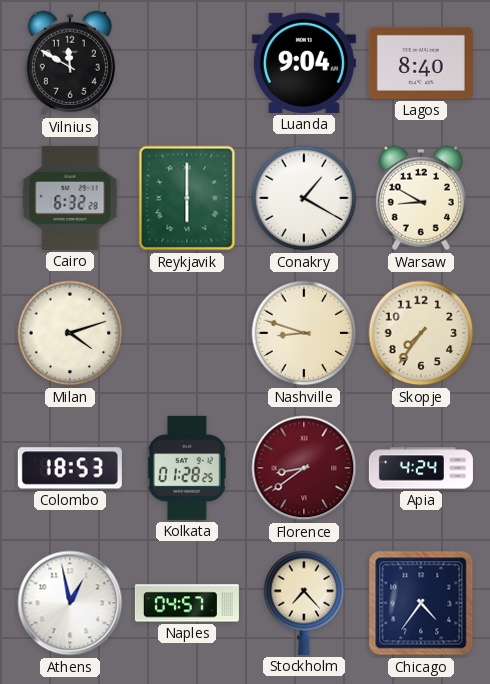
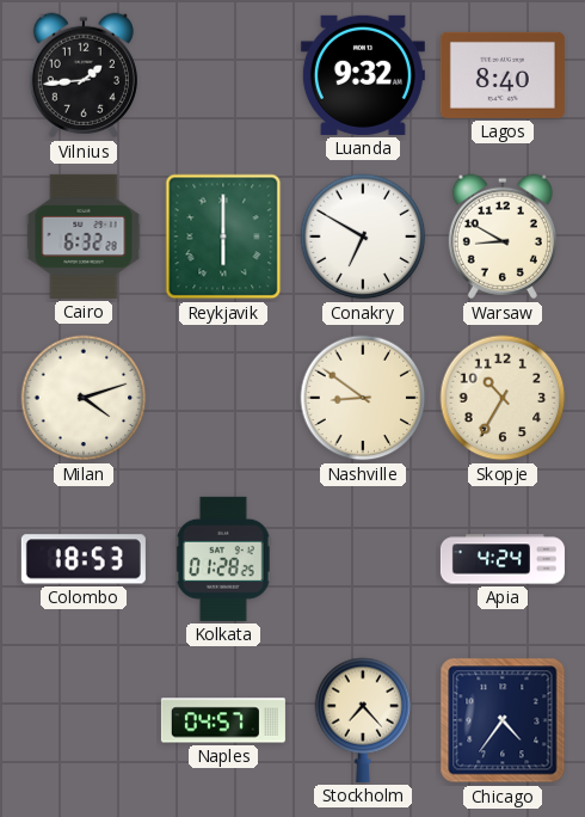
Vilnius: 11:50 -> 1:44 (84, 75)
Luanda: 9:04 -> 9:32 (363, 75)
Conakry: 1:20 -> 6:50 (363, 236)
Nashville: 8:48 -> 8:51 (363, 398)
Skopje: 7:36 -> 10:35 (503, 398)
Florence: 8:39 -> none (304, 468)
Athens: 12:58 -> none (70, 603)
